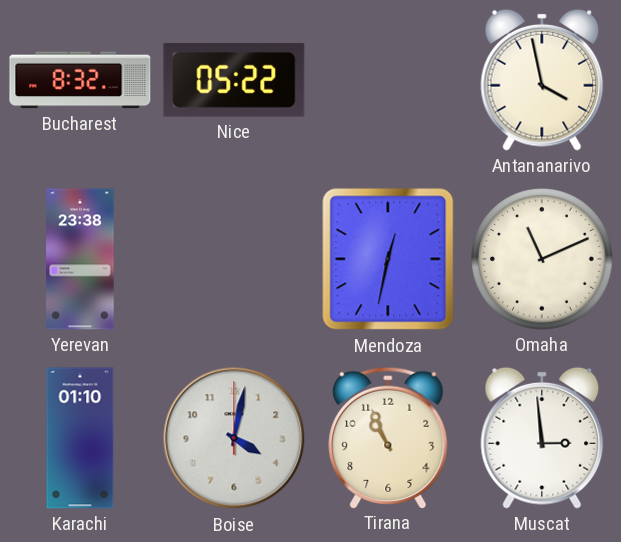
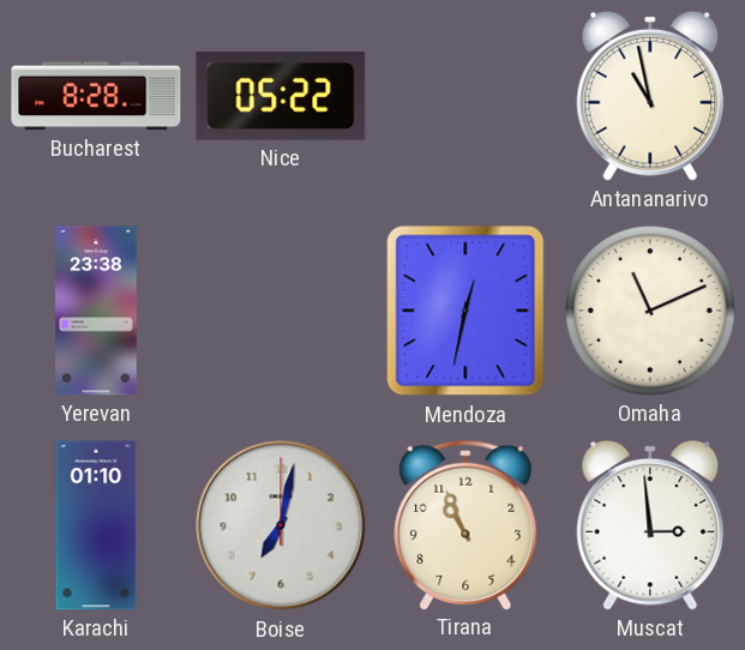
Bucharest: 8:32 -> 8:28 (96, 96)
Antananarivo: 3:58 -> 10:58 (650, 96)
Boise: 4:02 -> 7:02 (281, 525)
